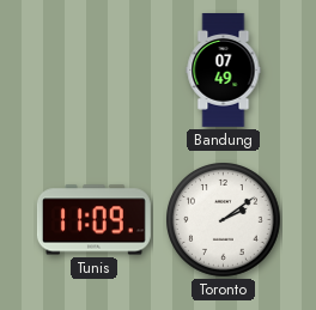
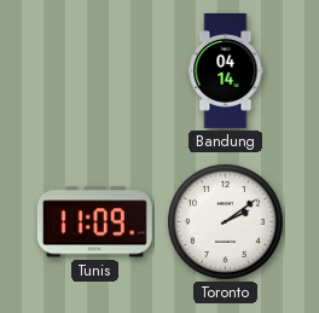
Bandung: 07:49 -> 04:14 (226, 70)
